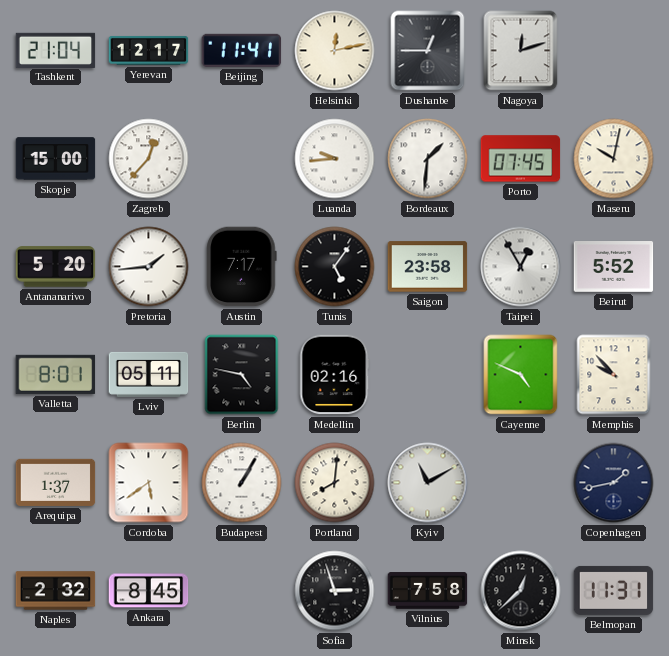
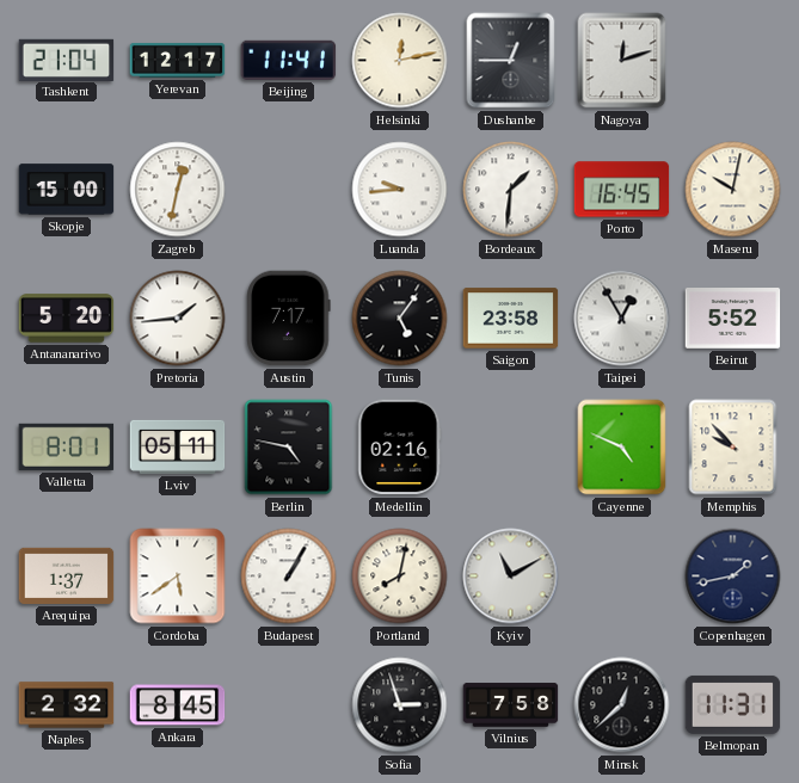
Zagreb: 12:37 -> 12:32 (178, 190)
Porto: 07:45 -> 16:45 (622, 190)
Portland: 8:01 -> 8:02 (400, 577)
